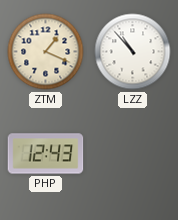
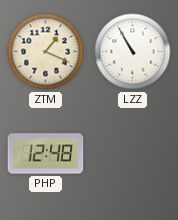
LZZ: 10:53 -> 10:55 (133, 52)
PHP: 12:43 -> 12:48 (46, 154)
